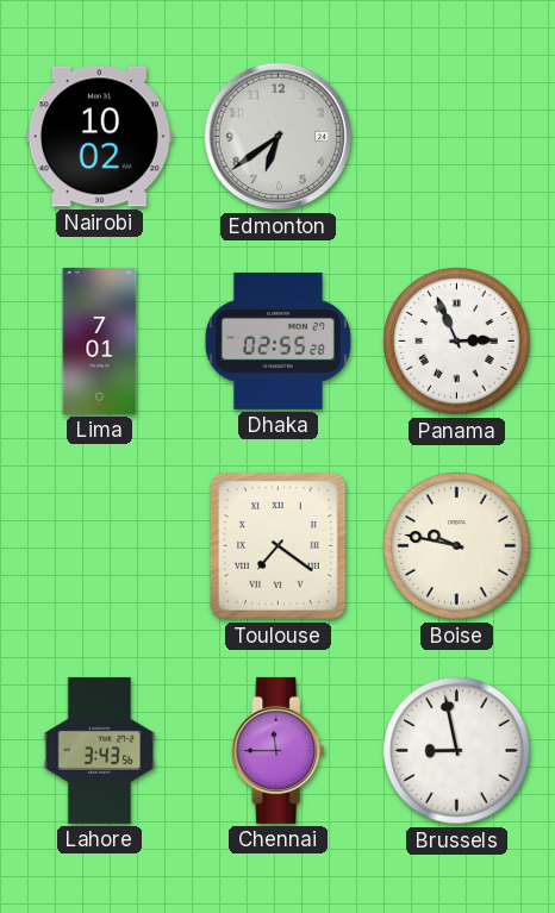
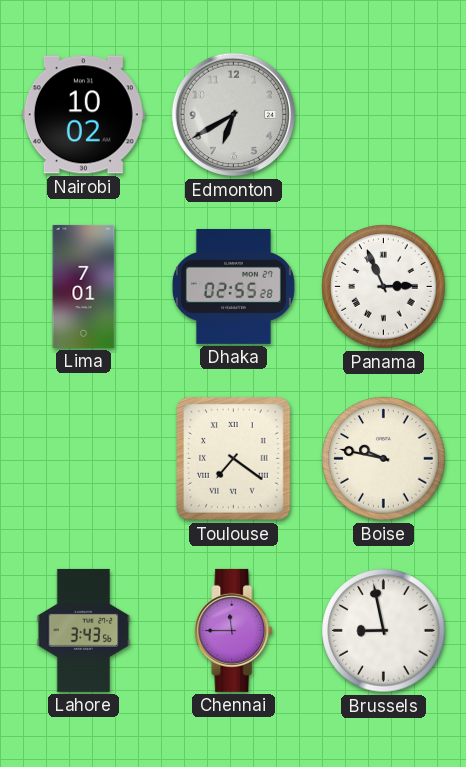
Edmonton: 6:39 -> 6:40 (234, 115)
